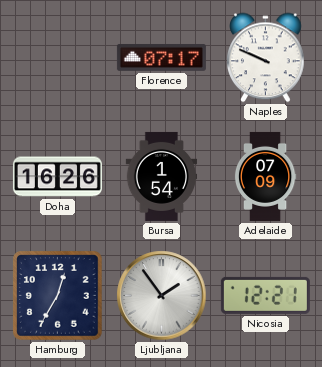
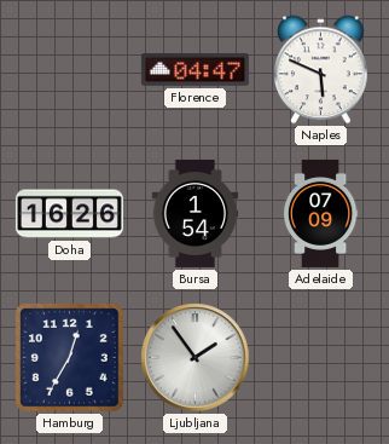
Florence: 07:17 -> 04:47 (194, 69)
Naples: 9:49 -> 5:49 (321, 70)
Nicosia: 12:21 -> none (265, 295)
